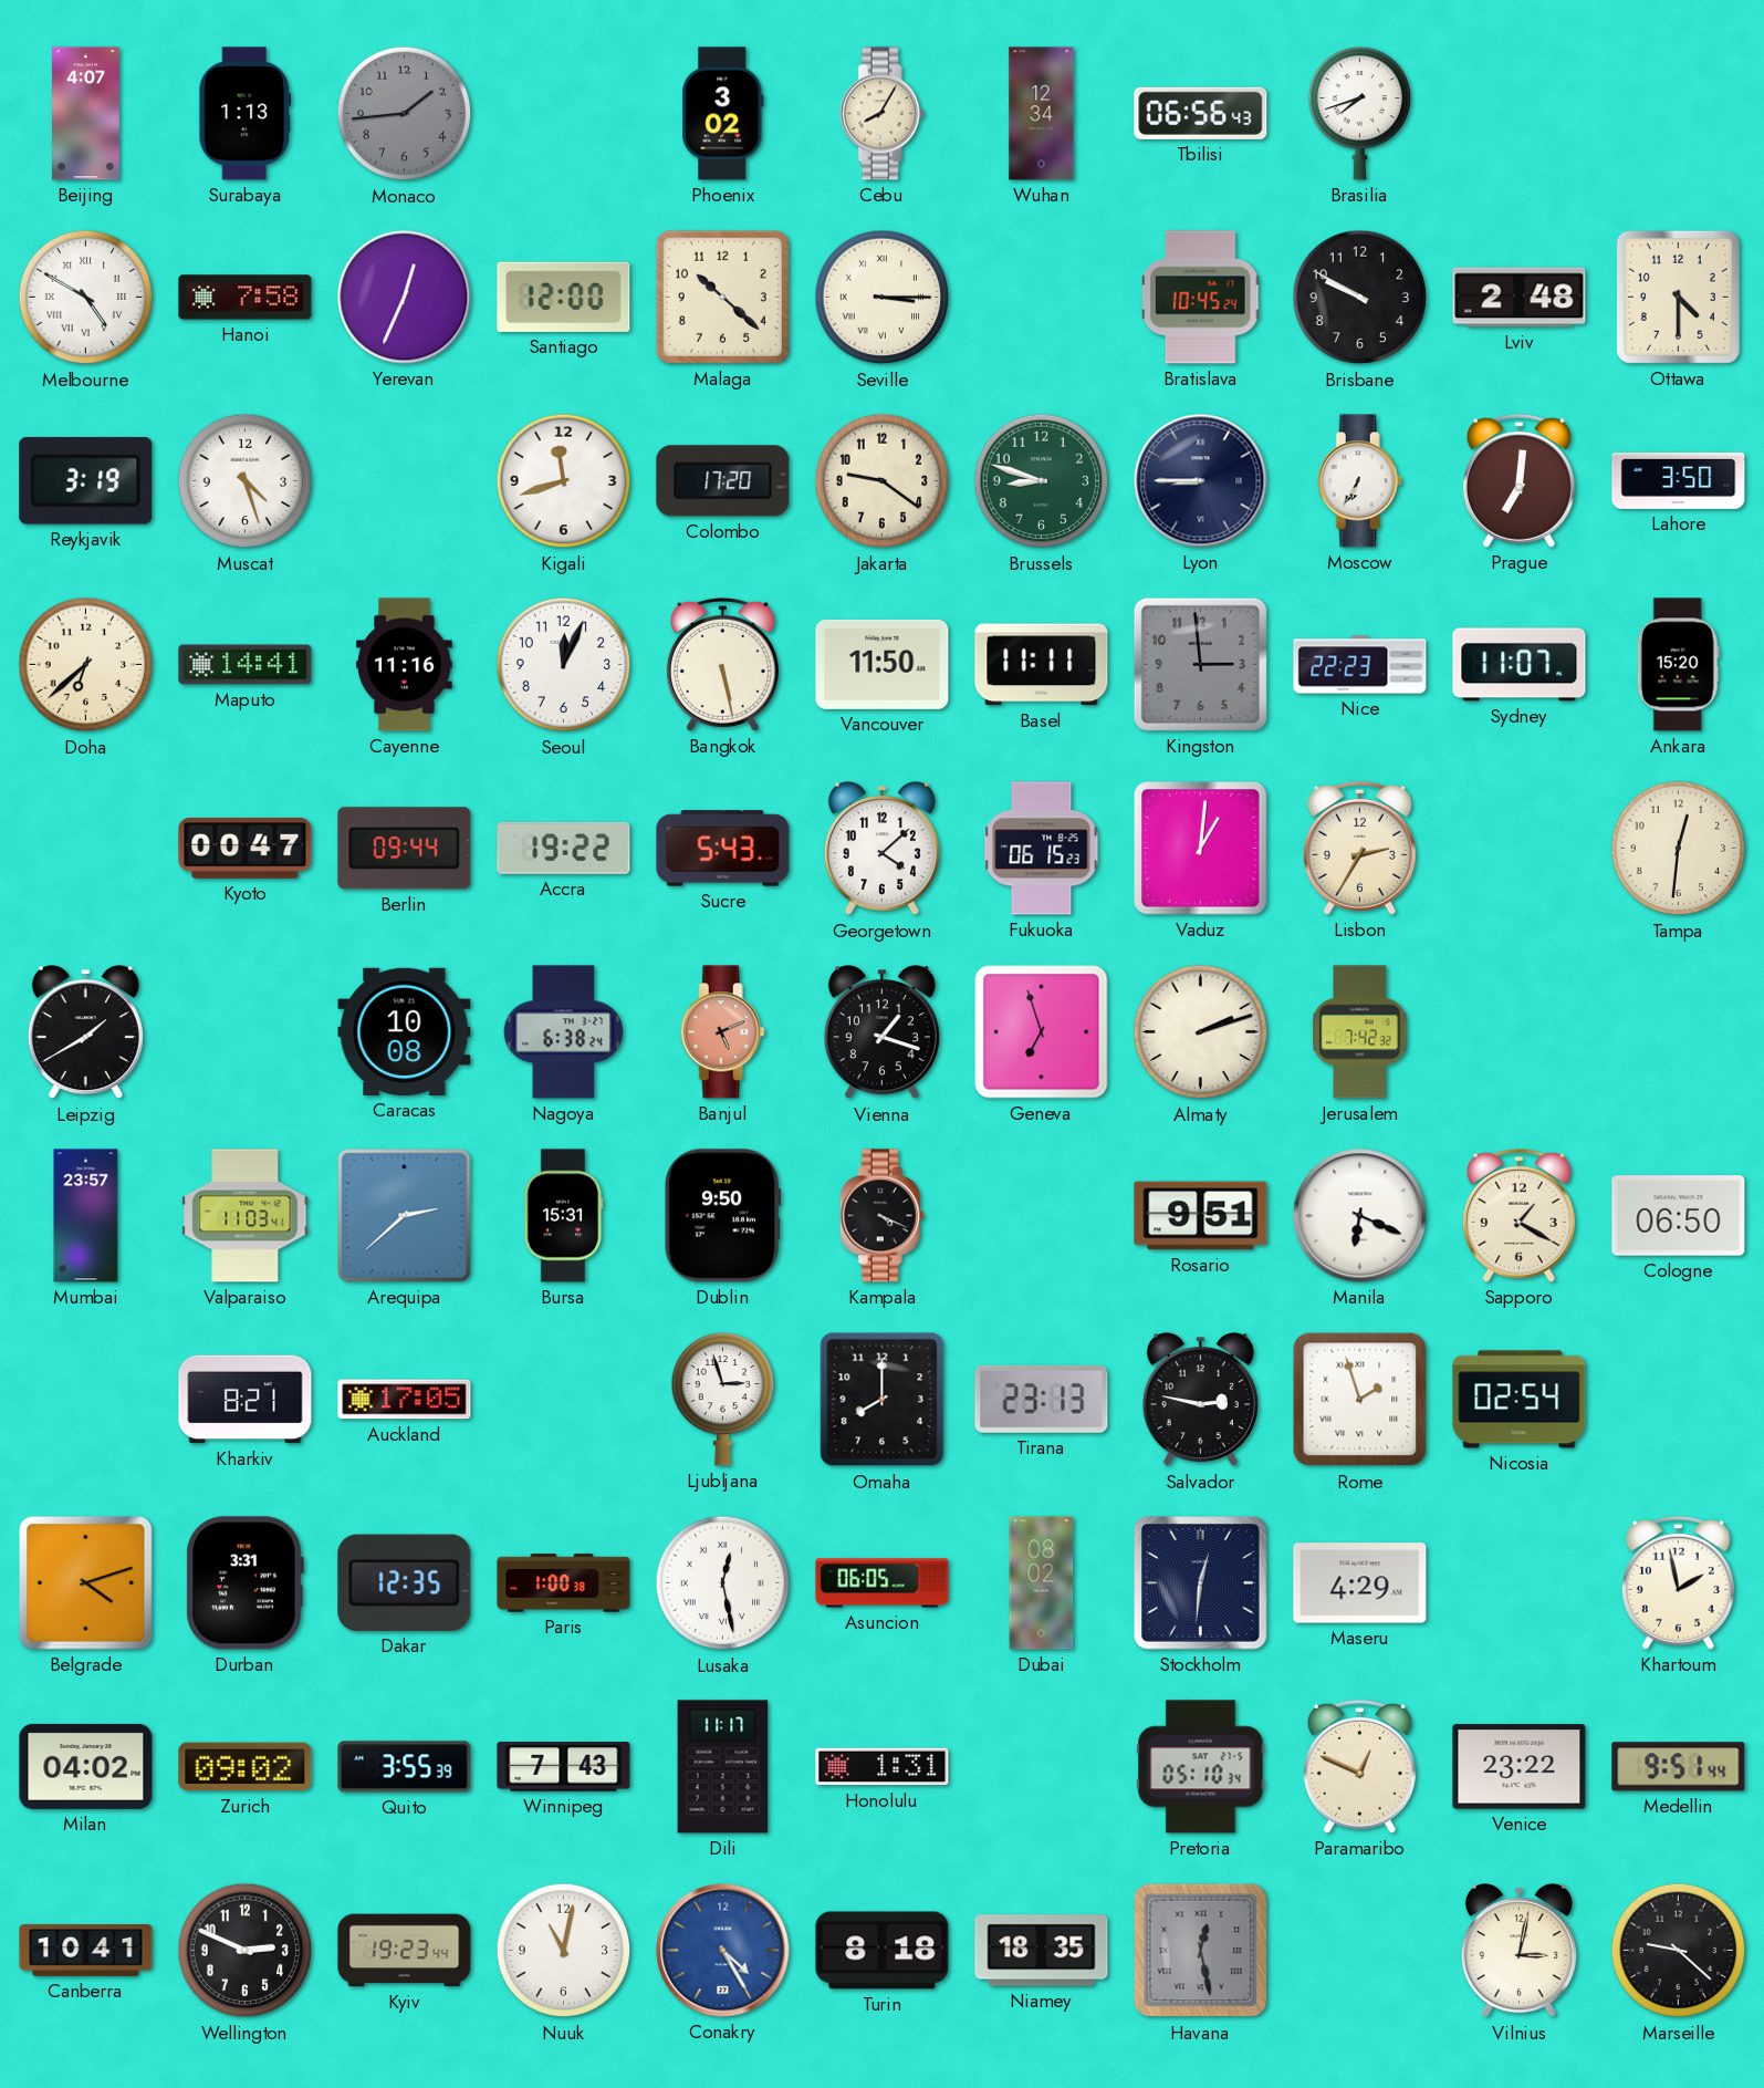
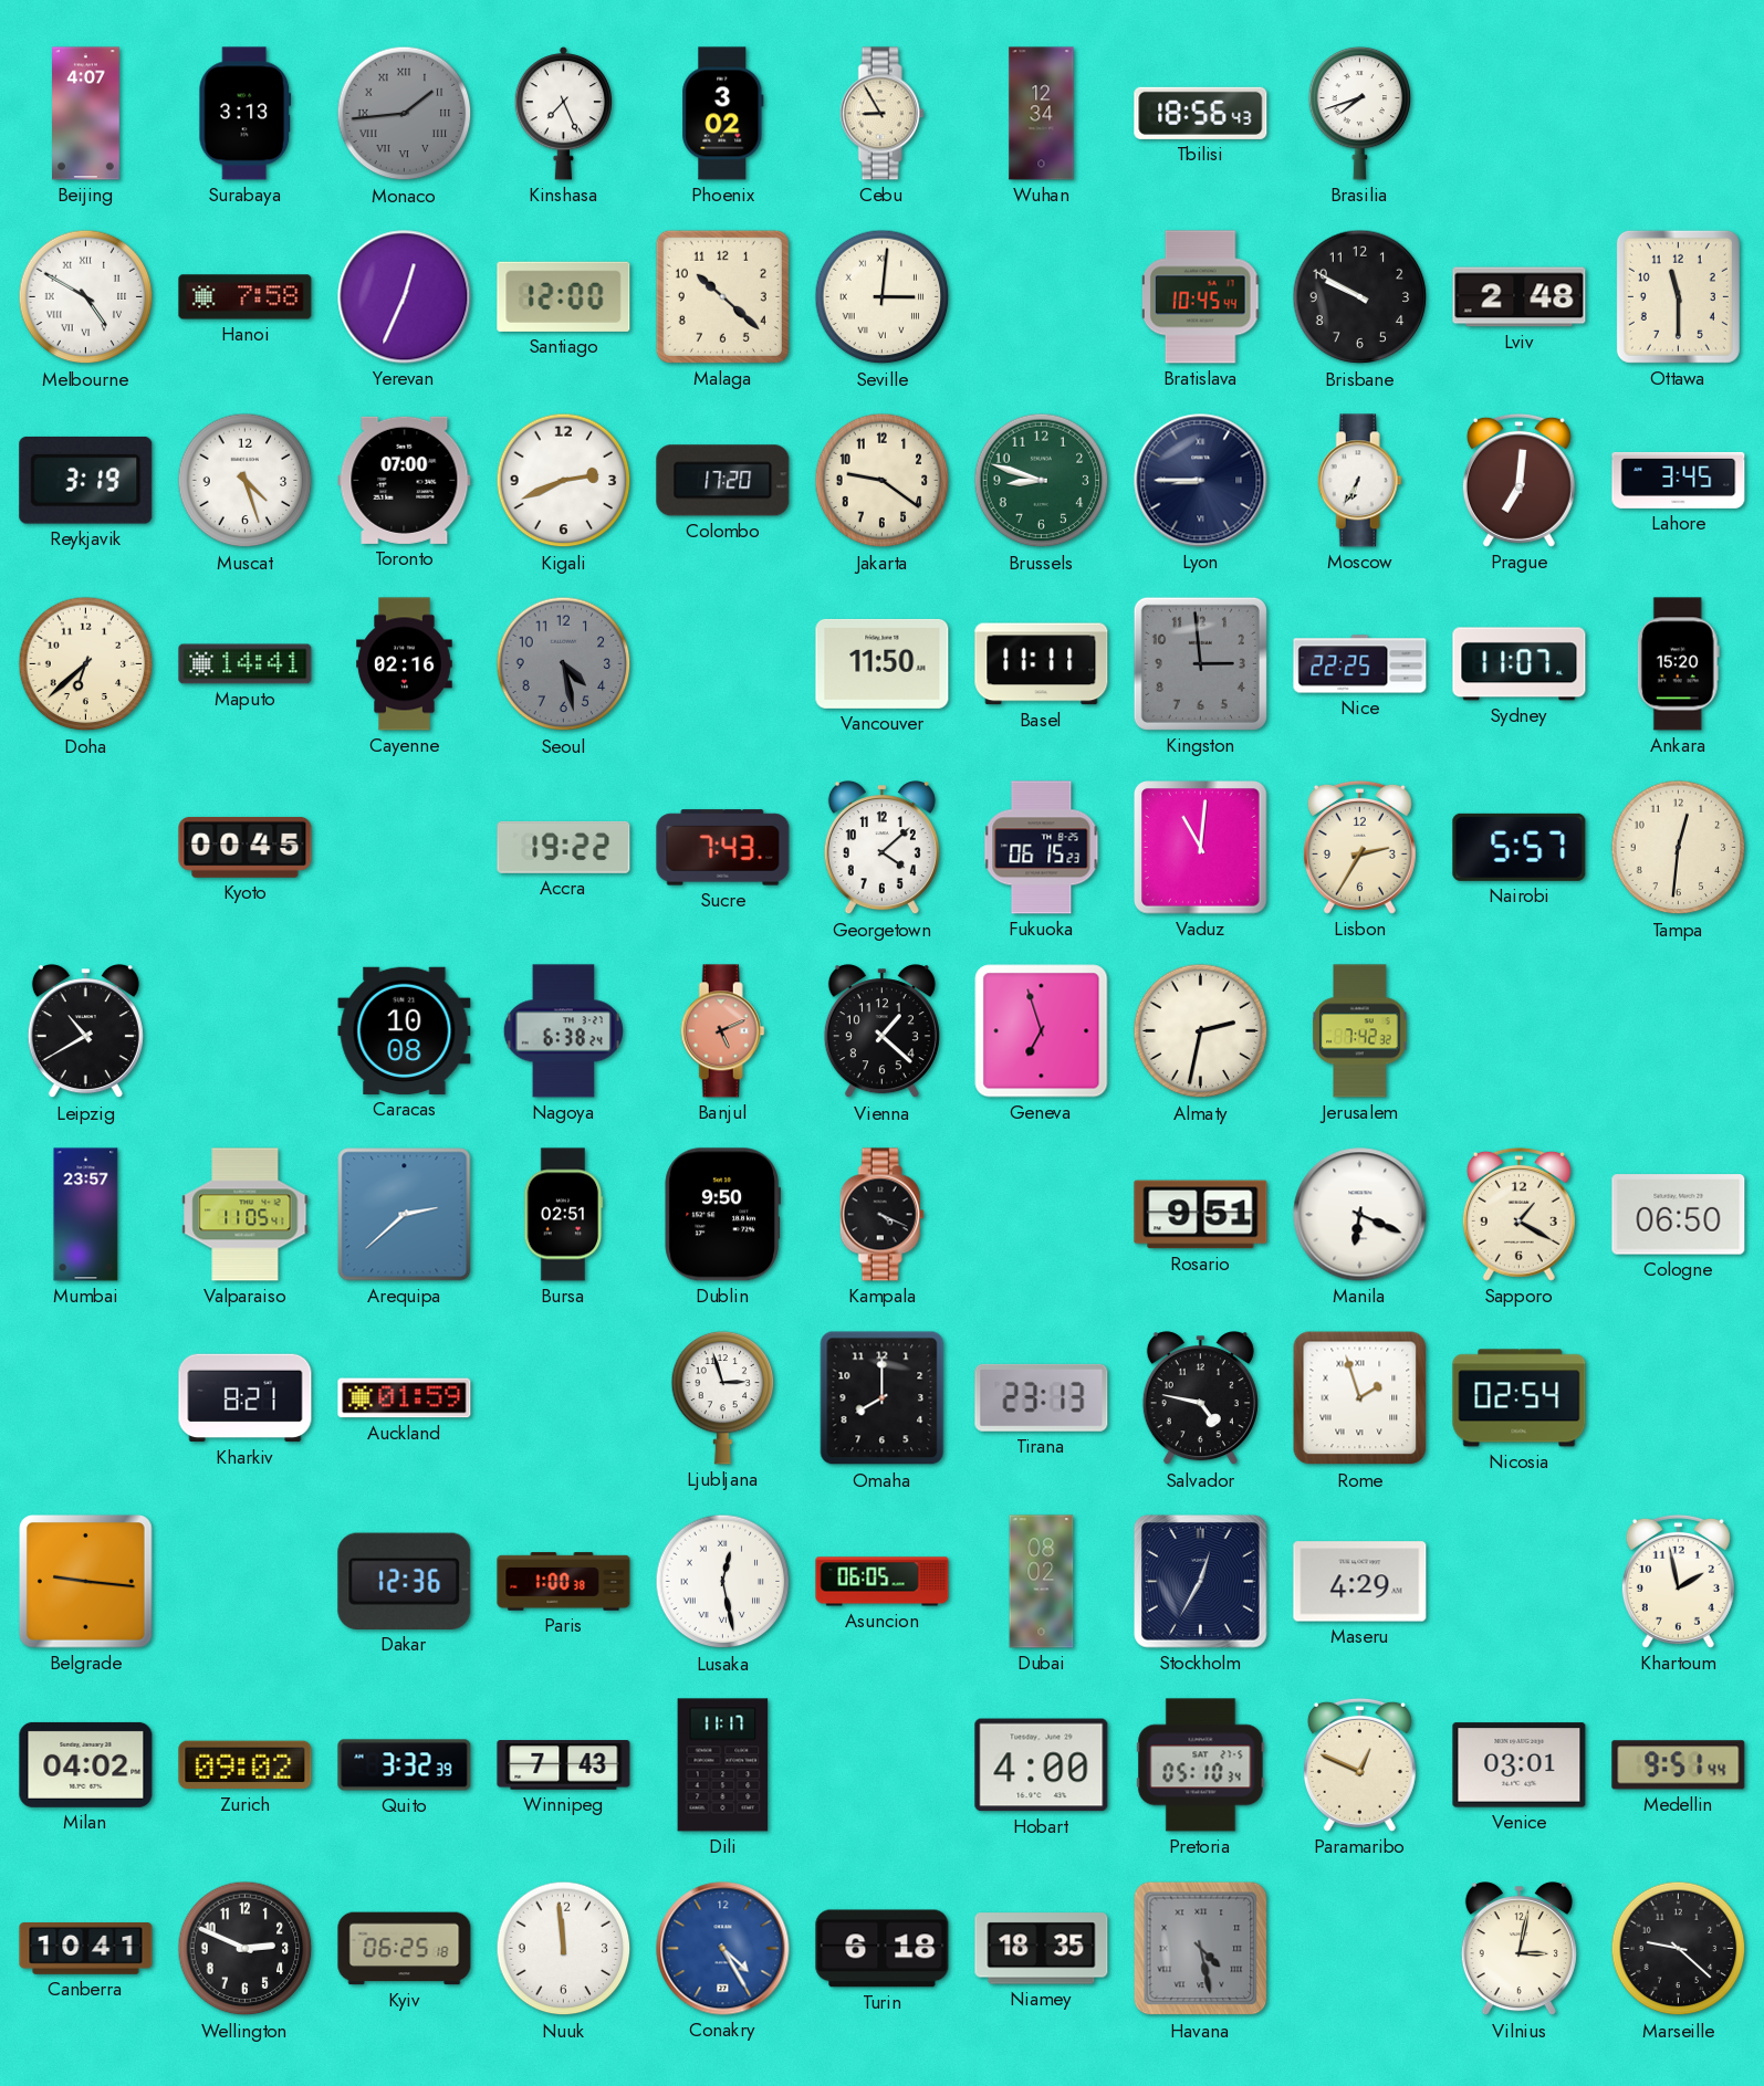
Surabaya: 1:13 -> 3:13 (246, 114)
Monaco numerals: Arabic -> Roman (405, 114)
Kinshasa: none -> 7:26 (564, 113)
Cebu: 8:05 -> 8:55 (881, 114)
Tbilisi: 06:56 -> 18:56 (1201, 113)
Seville: 3:15 -> 3:01 (883, 297)
Bratislava: 10:45:24 -> 10:45:44 (1201, 297)
Ottawa: 4:30 -> 11:30 (1678, 296)
Toronto: none -> 07:00 (405, 480)
Kigali: 11:42 -> 2:41 (564, 481)
Lahore: 3:50 -> 3:45 (1679, 480)
Cayenne: 11:16 -> 02:16 (405, 664)
Seoul: 12:04 -> 4:28 (564, 664)
Seoul dial: white -> grey (564, 664)
Bangkok: 5:28 -> none (722, 664)
Nice: 22:23 -> 22:25 (1360, 664)
Kyoto: 00:47 -> 00:45 (246, 847)
Berlin: 09:44 -> none (405, 849)
Sucre: 5:43 -> 7:43 (723, 848)
Vaduz: 1:01 -> 11:01 (1201, 848)
Nairobi: none -> 5:57 (1520, 847)
Leipzig: 1:40 -> 10:40 (85, 1031)
Vienna: 1:18 -> 1:22 (881, 1031)
Almaty: 2:12 -> 2:32 (1201, 1031)
Valparaiso: 11:03 -> 11:05 (246, 1215)
Bursa: 15:31 -> 02:51 (564, 1215)
Auckland: 17:05 -> 01:59 (405, 1398)
Salvador: 2:47 -> 4:47 (1200, 1398)
Belgrade: 4:12 -> 9:16 (86, 1582)
Durban: 3:31 -> none (244, 1583)
Dakar: 12:35 -> 12:36 (405, 1581)
Stockholm: 12:31 -> 12:35 (1201, 1582)
Quito: 3:55 -> 3:32 (405, 1765)
Honolulu: 1:31 -> none (883, 1767)
Hobart: none -> 4:00 (1042, 1765)
Venice: 23:22 -> 03:01 (1520, 1765)
Kyiv: 19:23 -> 06:25 (405, 1949)
Nuuk: 11:02 -> 11:59 (564, 1949)
Turin: 8:18 -> 6:18 (883, 1949)
Havana: 12:28 -> 4:28 (1201, 1949)
